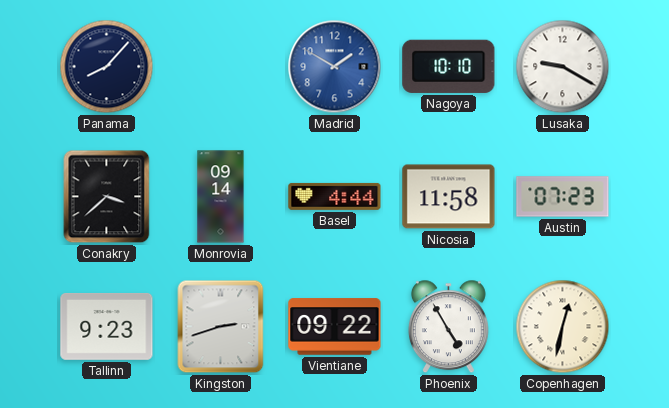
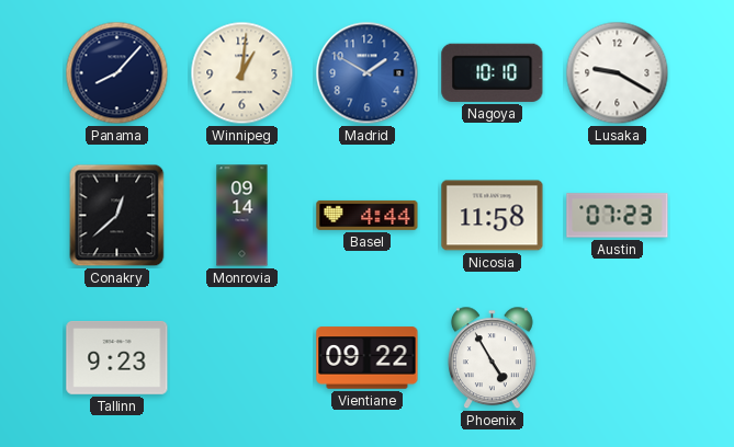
Winnipeg: none -> 1:01 (242, 73)
Conakry: 3:38 -> 12:38 (117, 216)
Kingston: 2:42 -> none (221, 327)
Copenhagen: 12:32 -> none (563, 327)
